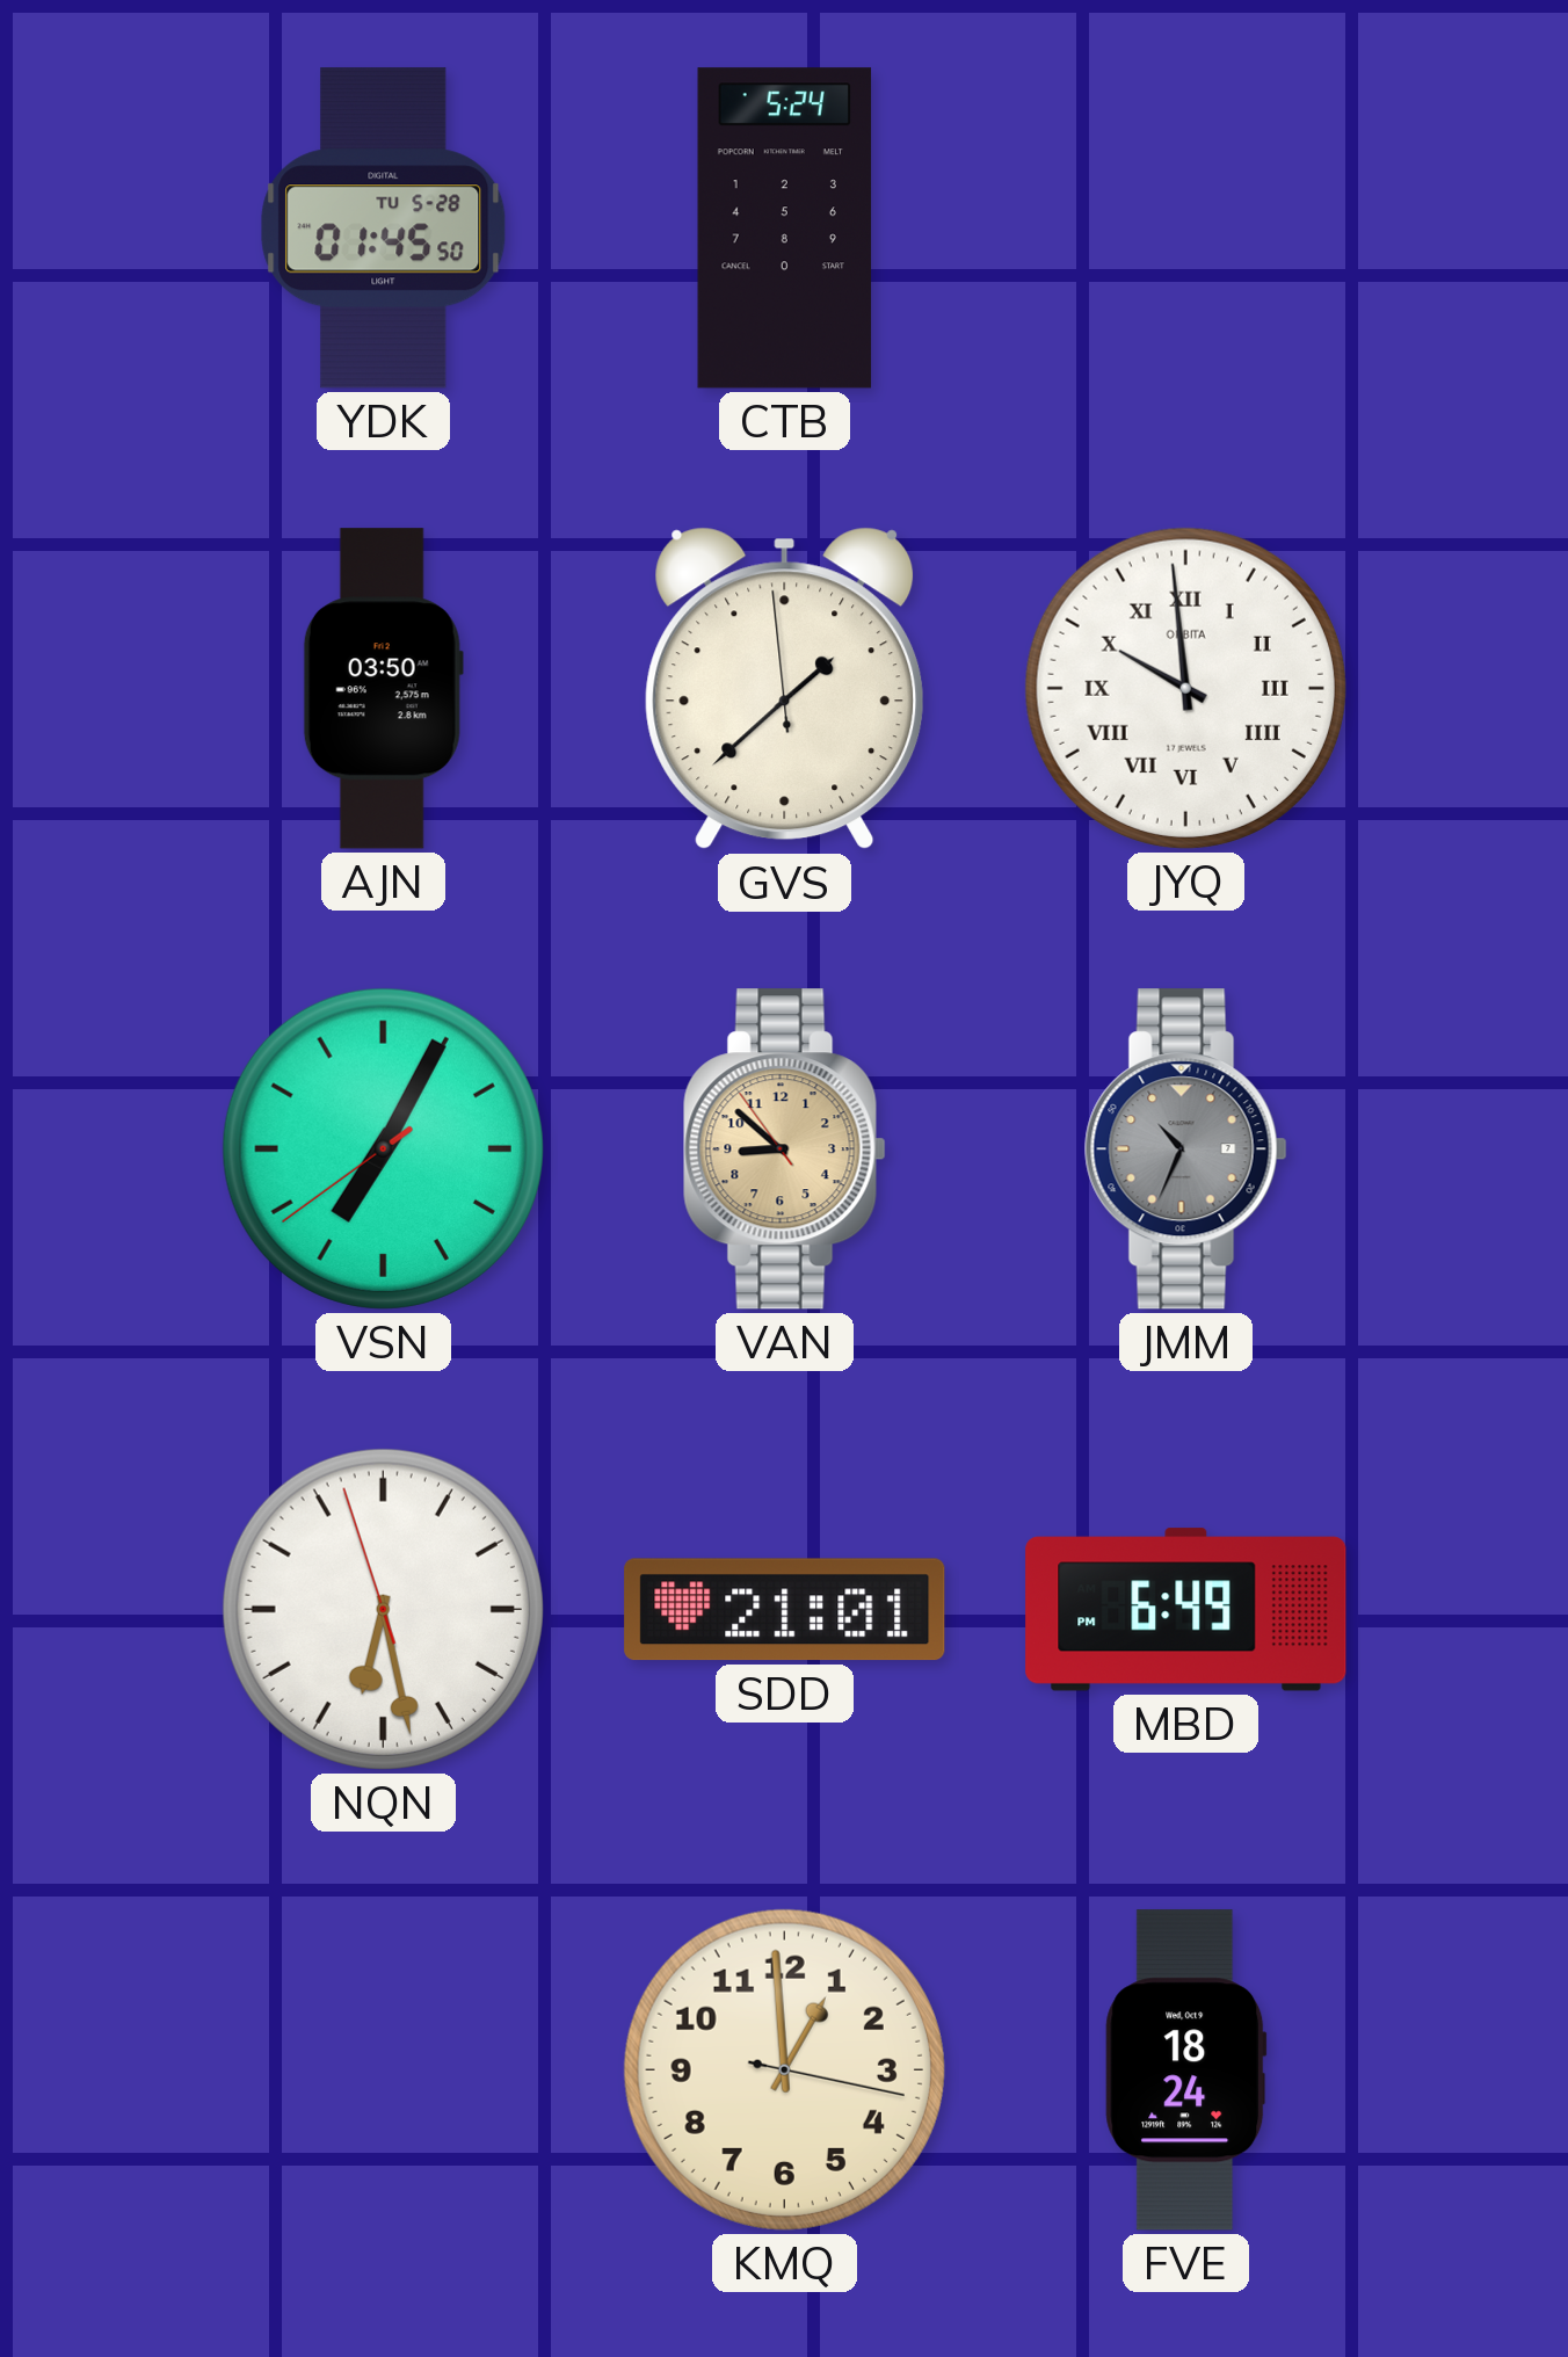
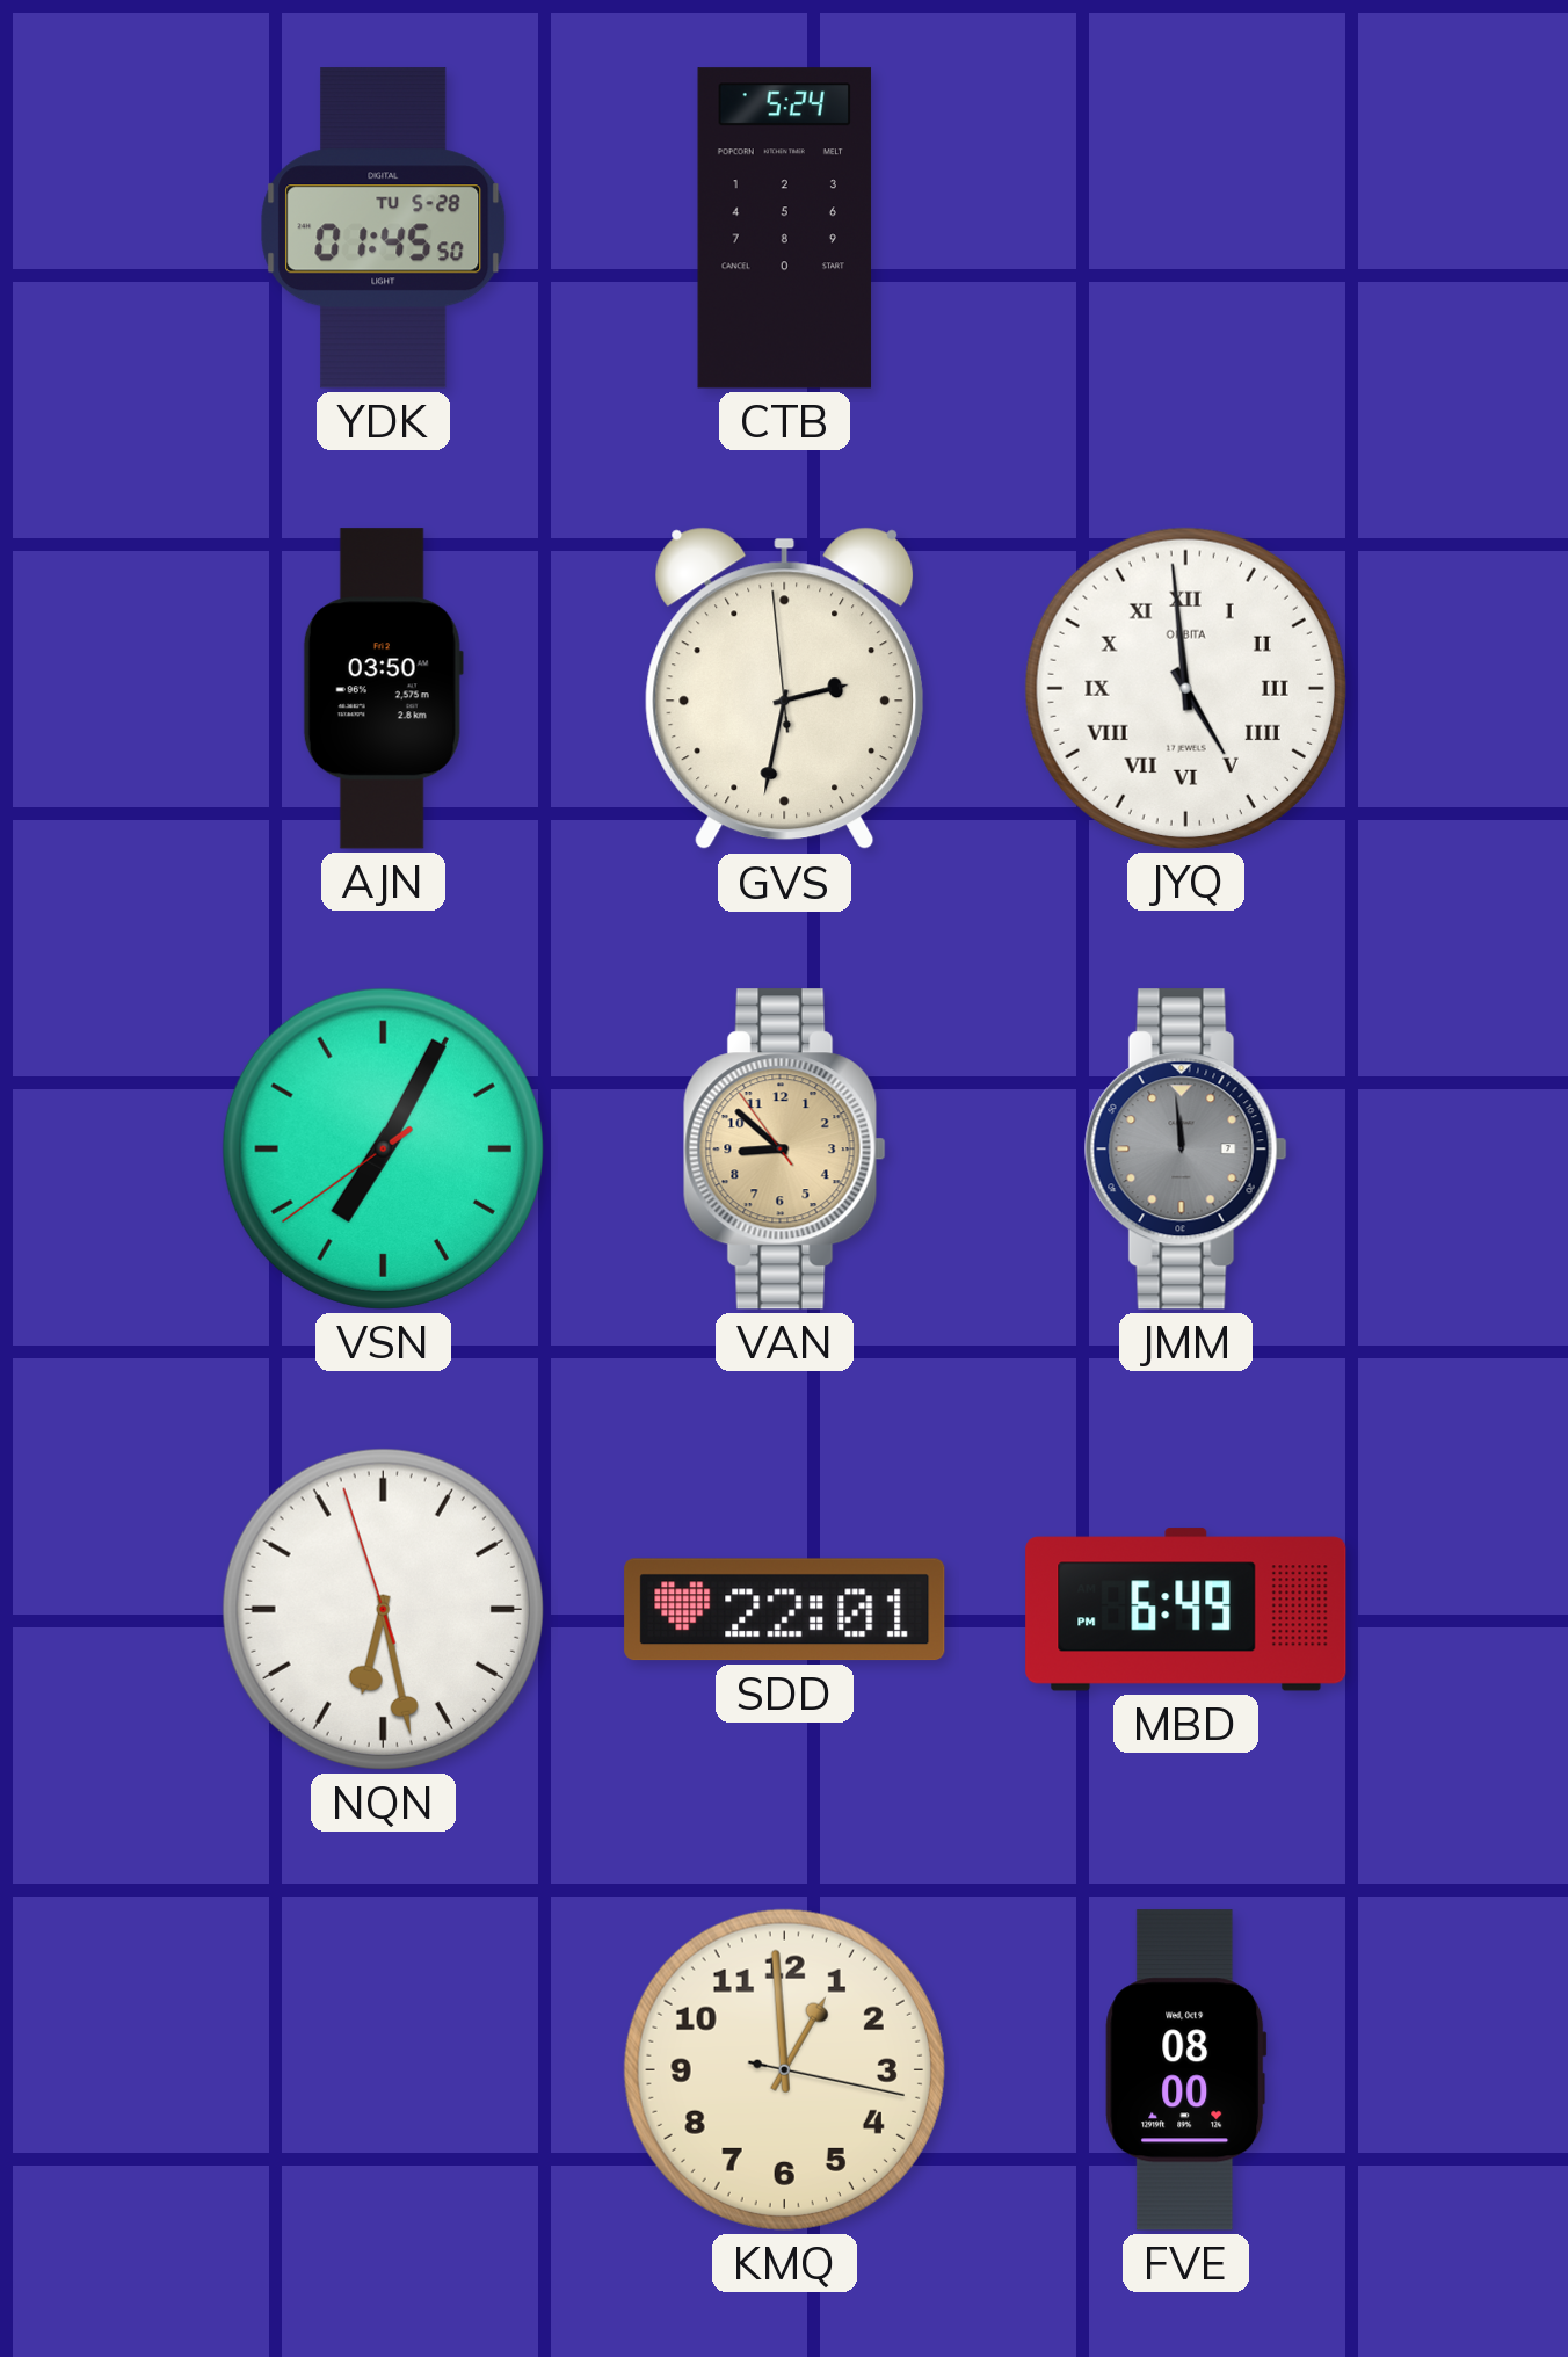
GVS: 1:37 -> 2:31 (785, 689)
JYQ: 9:59 -> 4:59 (1185, 688)
JMM: 10:34 -> 11:59 (1185, 1150)
SDD: 21:01 -> 22:01 (785, 1610)
FVE: 18:24 -> 08:00 (1186, 2070)
